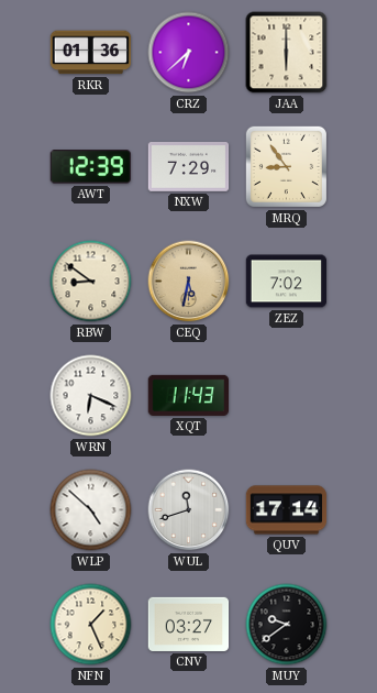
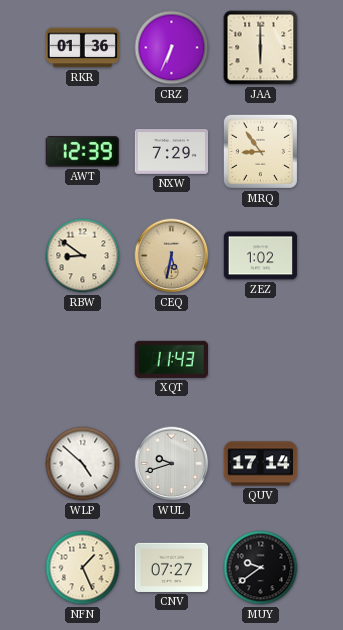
CRZ: 6:38 -> 6:34 (172, 48)
ZEZ: 7:02 -> 1:02 (261, 256)
WRN: 6:19 -> none (91, 396)
WUL: 11:42 -> 9:42 (172, 464)
CNV: 03:27 -> 07:27 (172, 567)
